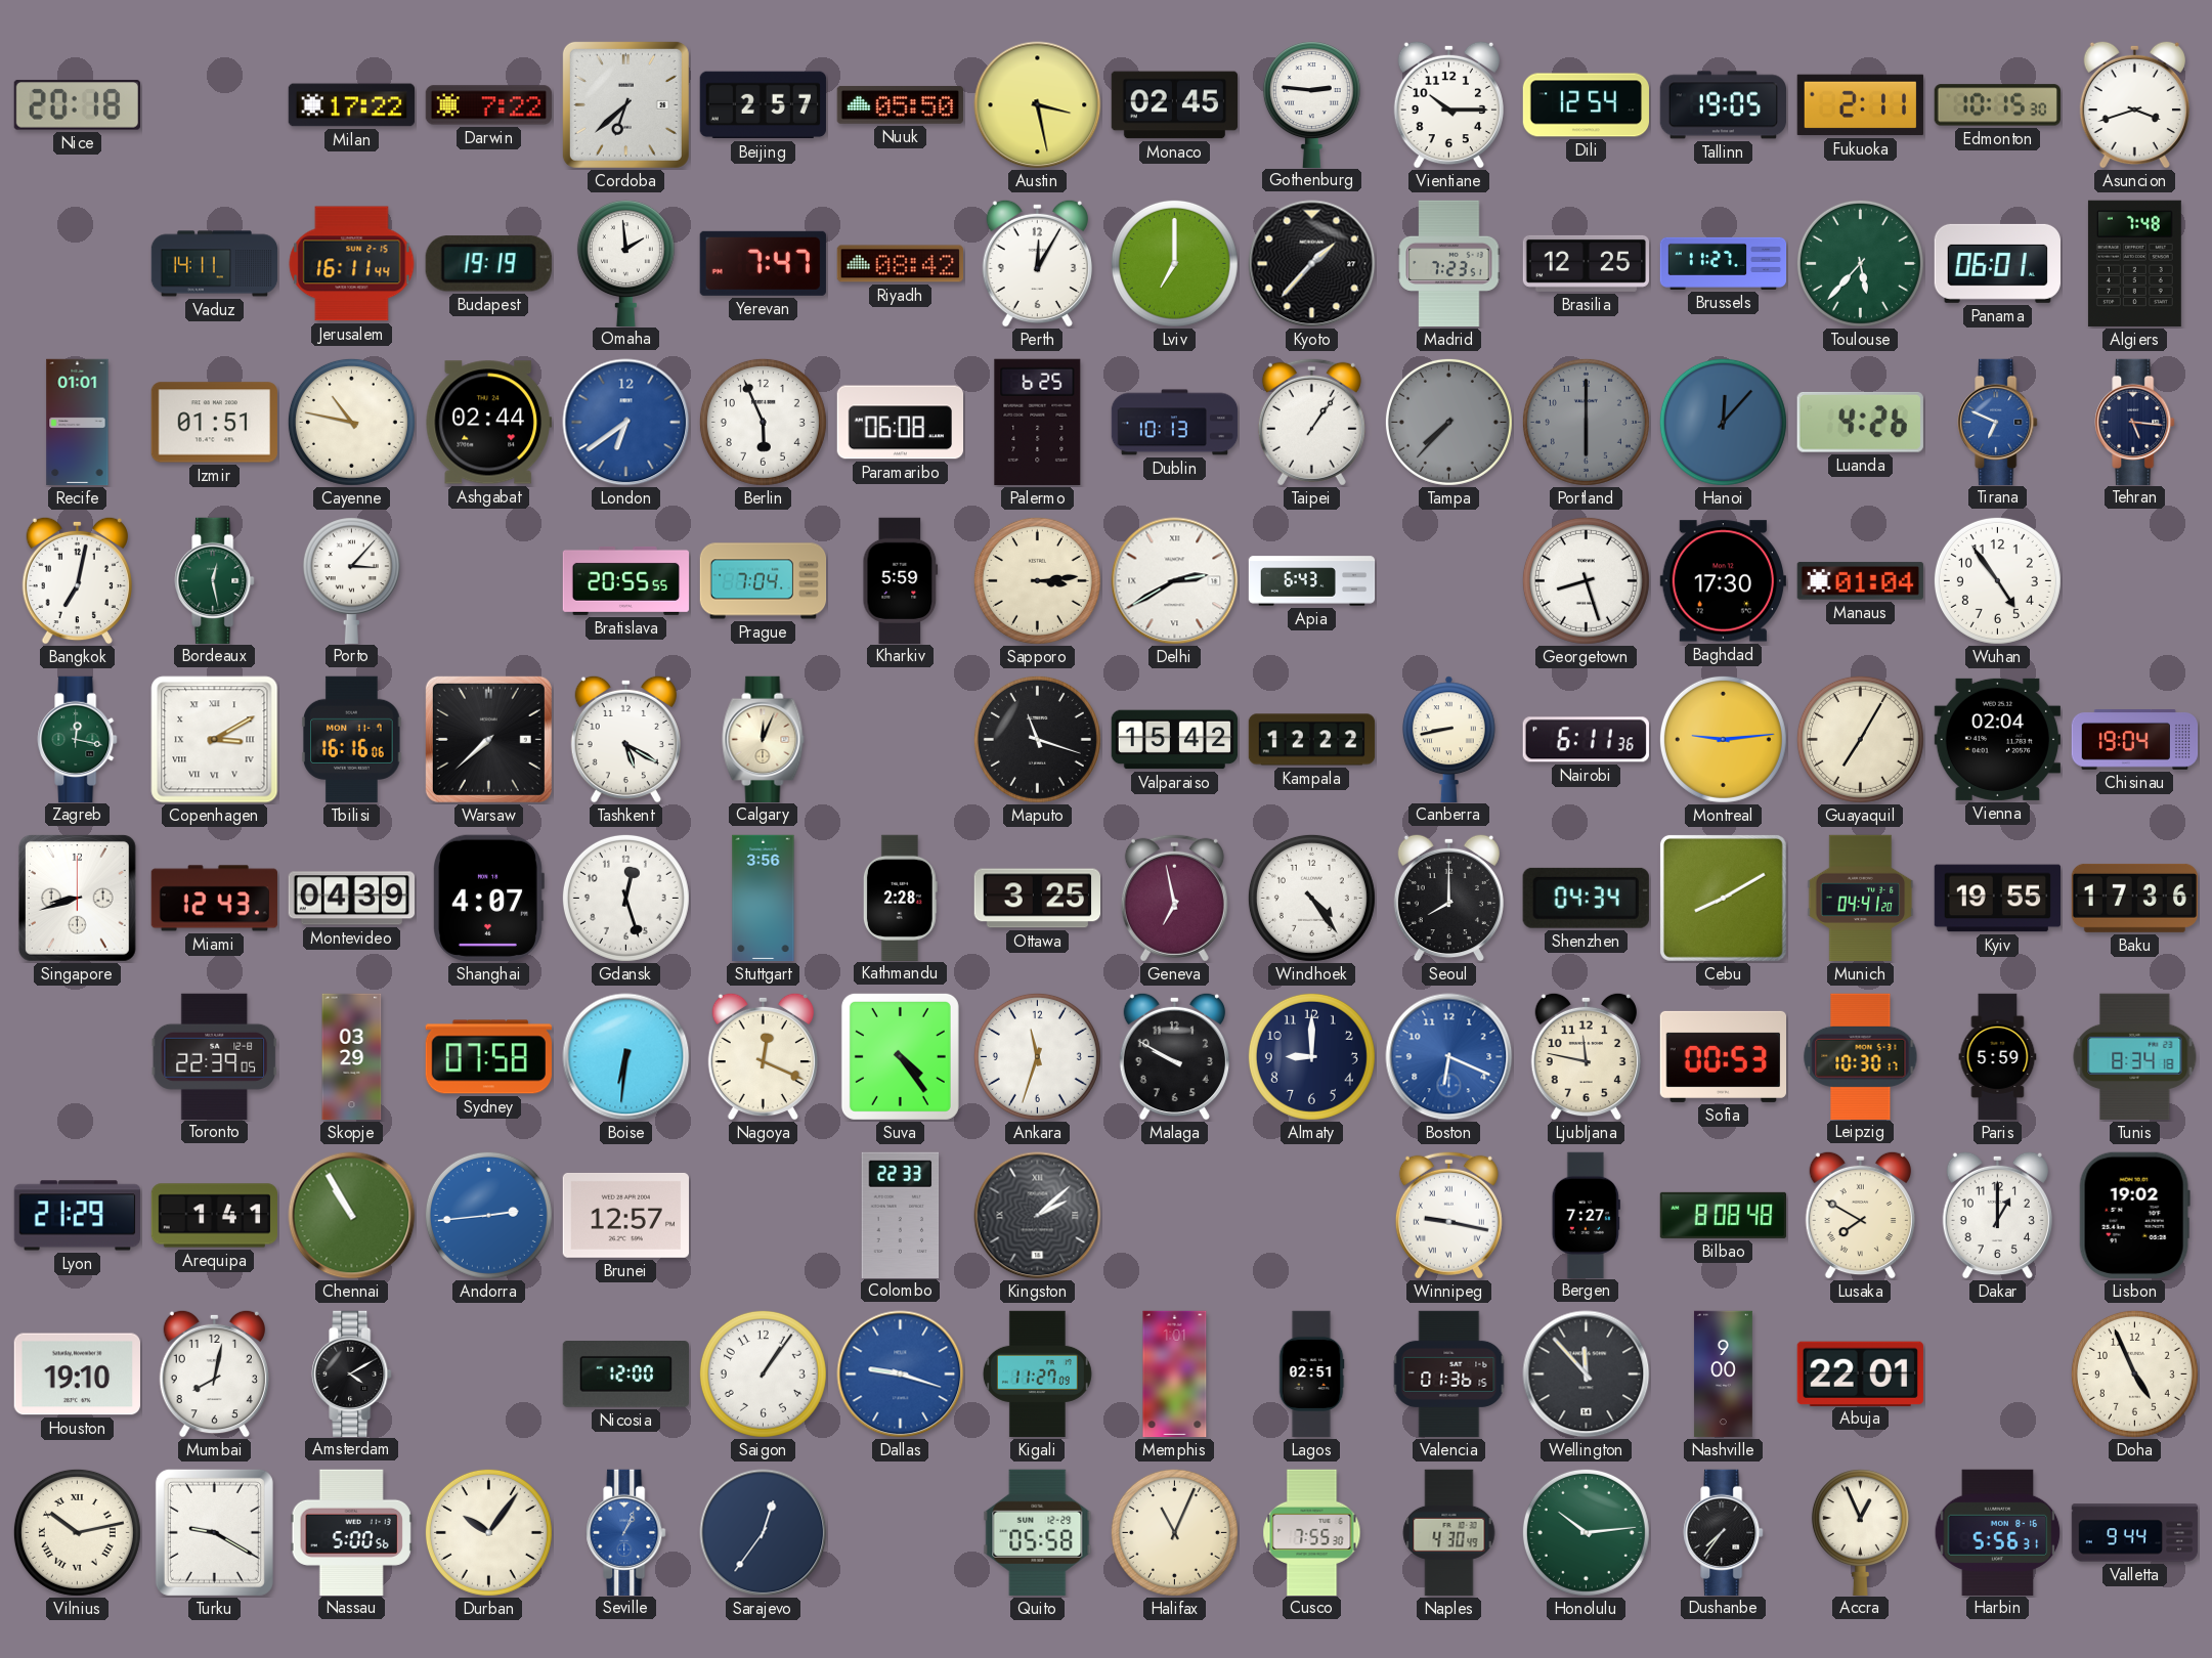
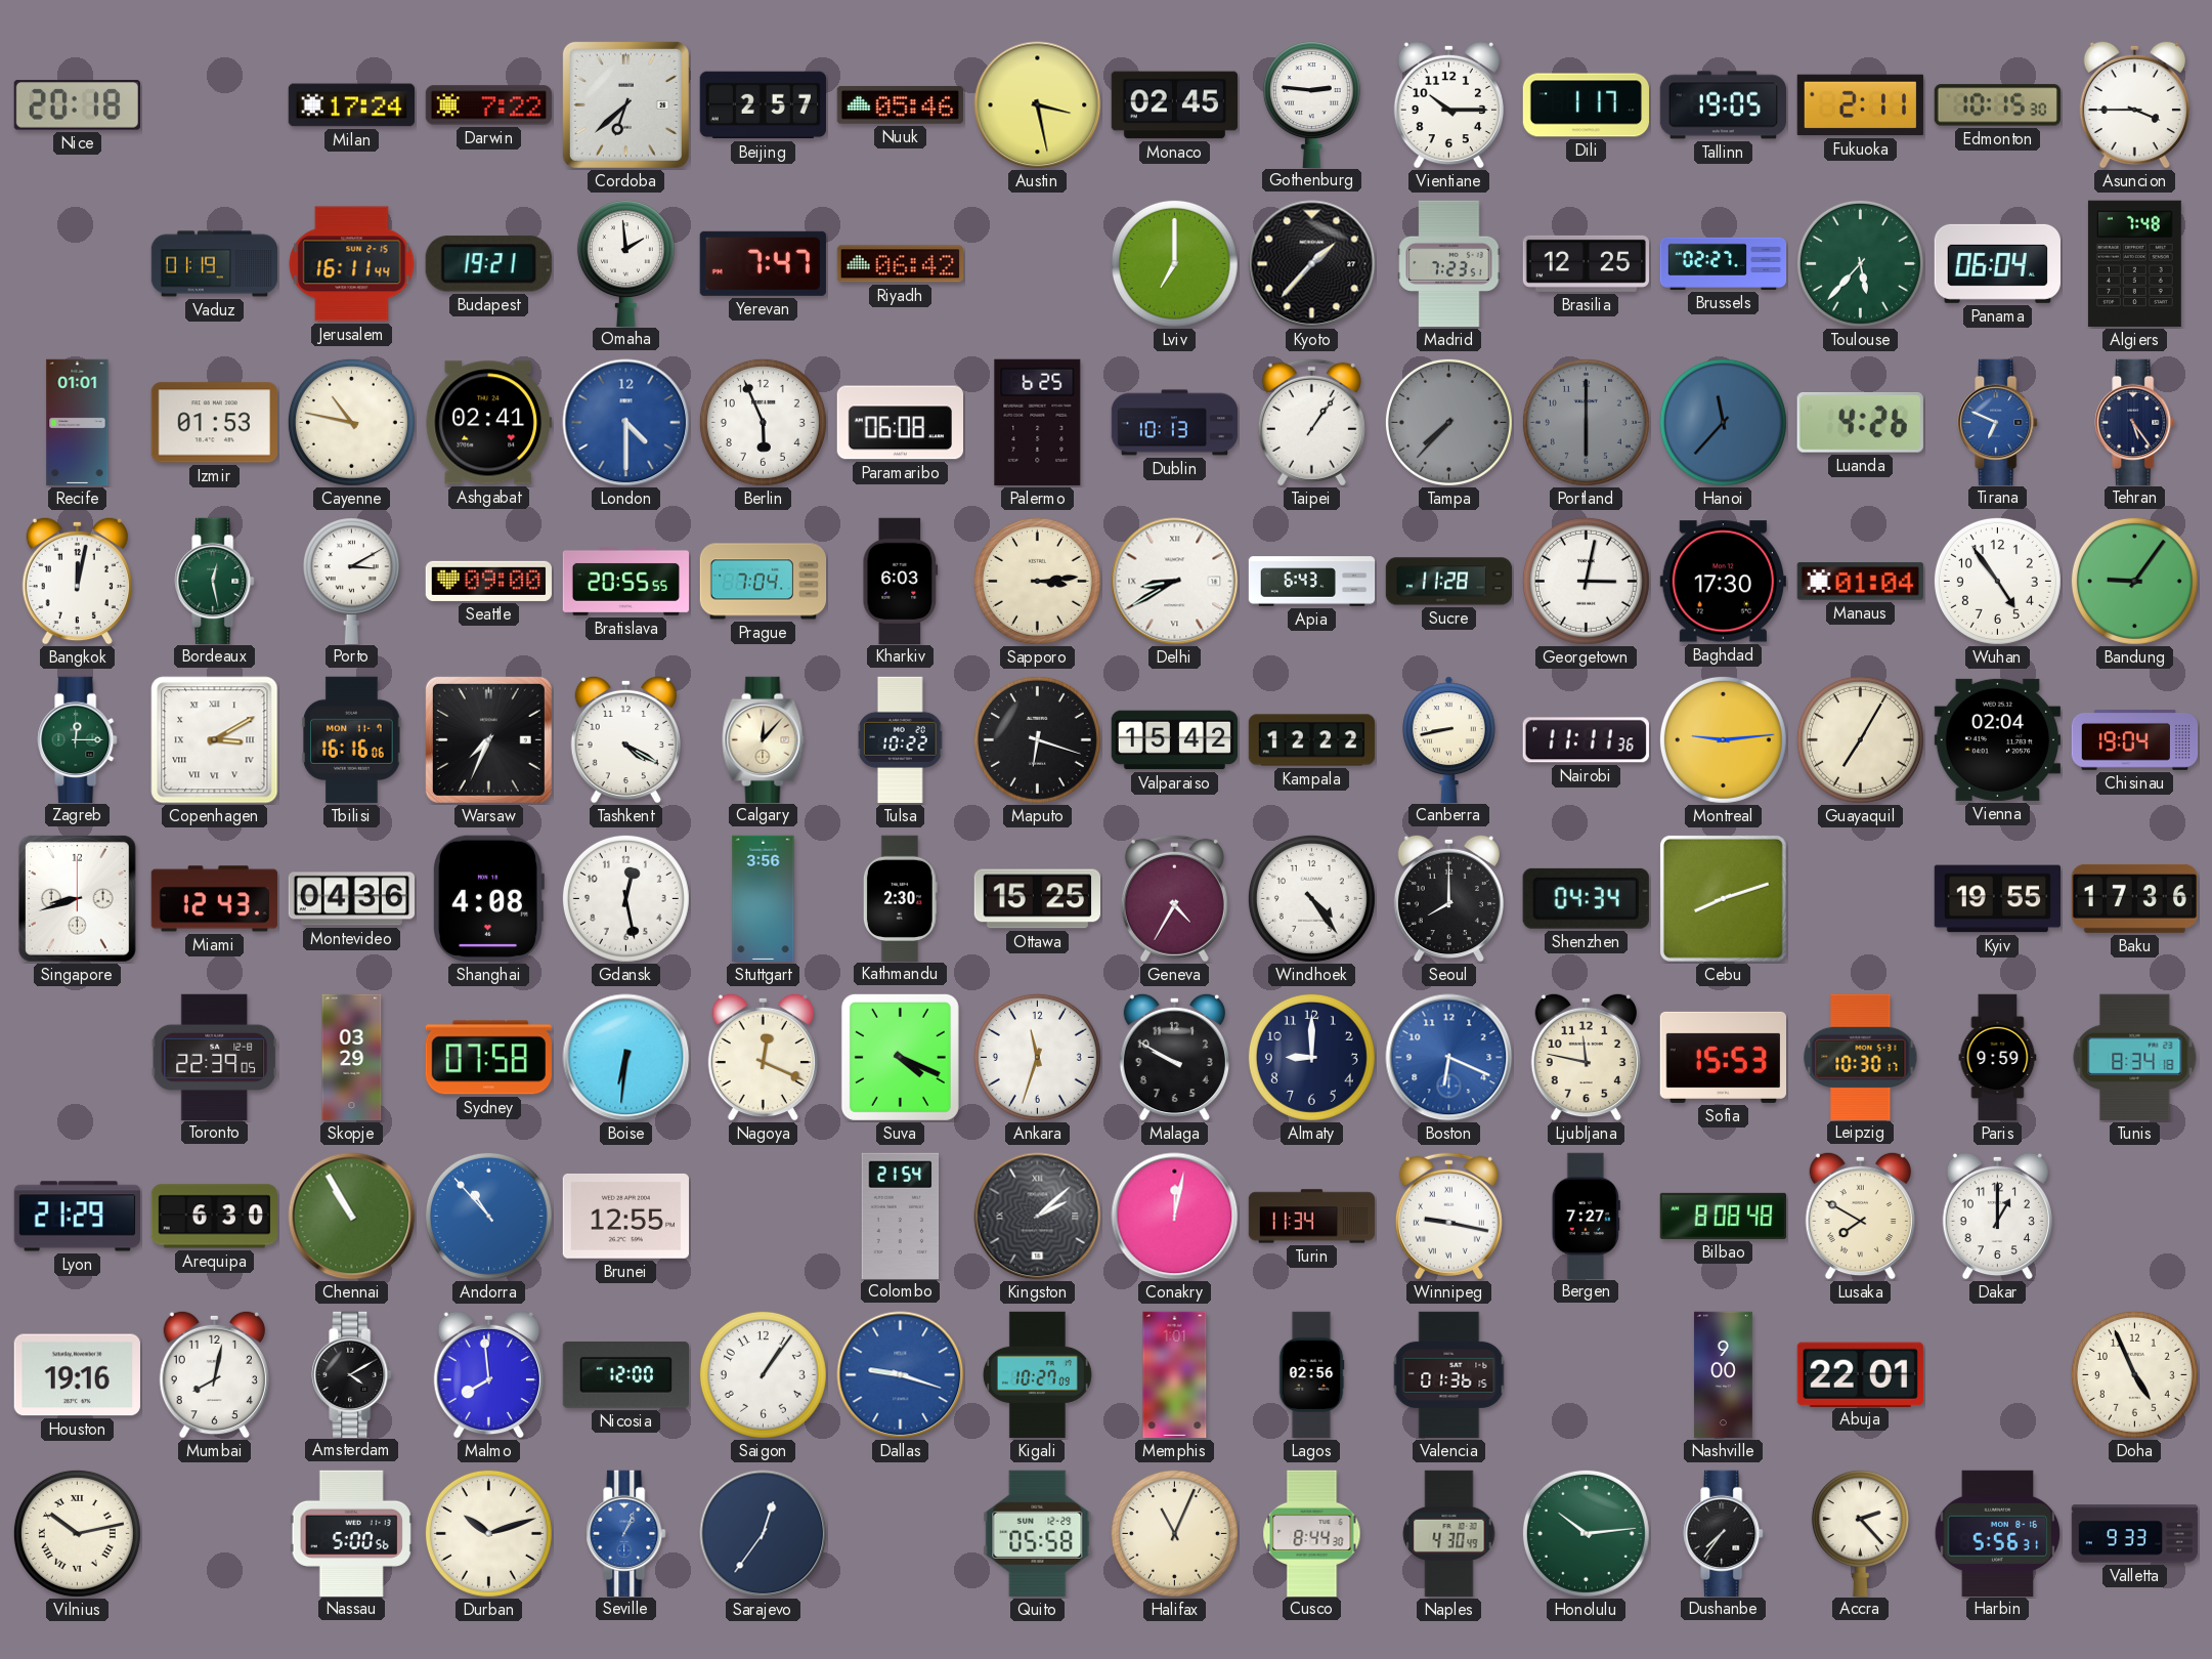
Milan: 17:22 -> 17:24 (351, 105)
Nuuk: 05:50 -> 05:46 (900, 104)
Dili: 12:54 -> 1:17 (1587, 105)
Asuncion: 3:42 -> 3:45 (2134, 104)
Vaduz: 14:11 -> 01:19 (215, 264)
Budapest: 19:19 -> 19:21 (488, 264)
Riyadh: 08:42 -> 06:42 (900, 264)
Perth: 12:05 -> none (1037, 263)
Brussels: 11:27 -> 02:27 (1724, 263)
Panama: 06:01 -> 06:04 (1997, 263)
Izmir: 01:51 -> 01:53 (214, 423)
Ashgabat: 02:44 -> 02:41 (488, 423)
London: 6:39 -> 4:30 (626, 423)
Hanoi: 12:07 -> 11:37 (1723, 422)
Tehran: 5:16 -> 5:24 (2135, 422)
Bangkok: 7:02 -> 12:02 (77, 581)
Porto: 3:07 -> 3:10 (351, 581)
Seattle: none -> 09:00 (488, 581)
Kharkiv: 5:59 -> 6:03 (901, 581)
Delhi: 2:40 -> 8:40 (1175, 582)
Sucre: none -> 11:28 (1449, 582)
Georgetown: 8:27 -> 3:02 (1586, 581)
Bandung: none -> 9:06 (2134, 581)
Zagreb: 12:17 -> 12:15 (78, 739)
Warsaw: 7:38 -> 7:34 (488, 739)
Tashkent: 5:20 -> 4:20 (625, 739)
Calgary: 12:04 -> 12:07 (764, 739)
Tulsa: none -> 10:22 (901, 740)
Maputo: 11:18 -> 6:18 (1037, 739)
Nairobi: 6:11 -> 11:11 (1586, 740)
Montevideo: 04:39 -> 04:36 (351, 899)
Shanghai: 4:07 -> 4:08 (489, 898)
Gdansk: 12:27 -> 12:28 (625, 898)
Kathmandu: 2:28 -> 2:30 (900, 898)
Ottawa: 3:25 -> 15:25 (1037, 899)
Geneva: 6:58 -> 4:35 (1174, 898)
Cebu: 8:10 -> 8:12 (1723, 898)
Munich: 04:41 -> none (1861, 899)
Suva: 4:24 -> 4:19 (900, 1057)
Sofia: 00:53 -> 15:53 (1723, 1057)
Paris: 5:59 -> 9:59 (1998, 1058)
Arequipa: 1:41 -> 6:30 (215, 1217)
Andorra: 2:44 -> 10:53 (488, 1216)
Brunei: 12:57 -> 12:55 (625, 1216)
Colombo: 22:33 -> 21:54 (901, 1216)
Conakry: none -> 12:02 (1175, 1217)
Turin: none -> 11:34 (1312, 1217)
Lisbon: 19:02 -> none (2134, 1215)
Houston: 19:10 -> 19:16 (77, 1375)
Malmo: none -> 7:59 (488, 1374)
Kigali: 11:27 -> 10:27 (1037, 1375)
Lagos: 02:51 -> 02:56 (1311, 1375)
Wellington: 11:53 -> none (1587, 1375)
Turku: 9:20 -> none (214, 1532)
Durban: 10:06 -> 10:12 (488, 1533)
Cusco: 7:55 -> 8:44 (1312, 1533)
Accra: 12:56 -> 2:23 (1860, 1533)
Valletta: 9:44 -> 9:33 (2135, 1534)
